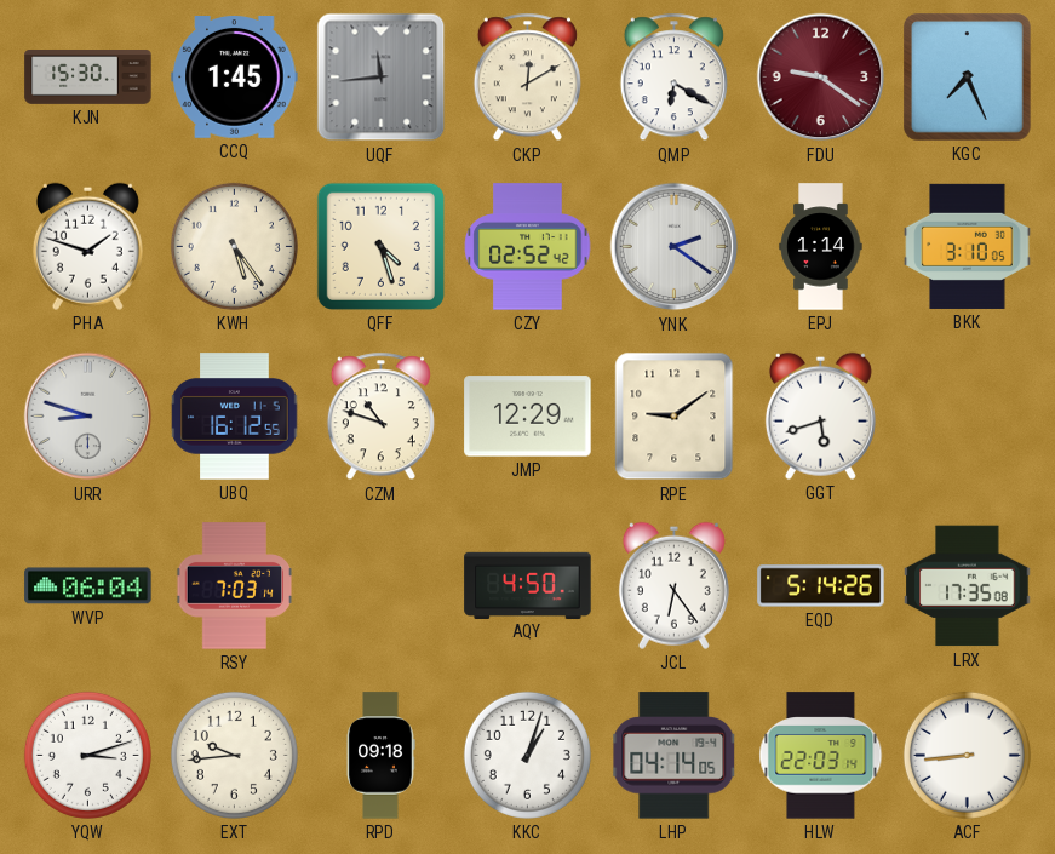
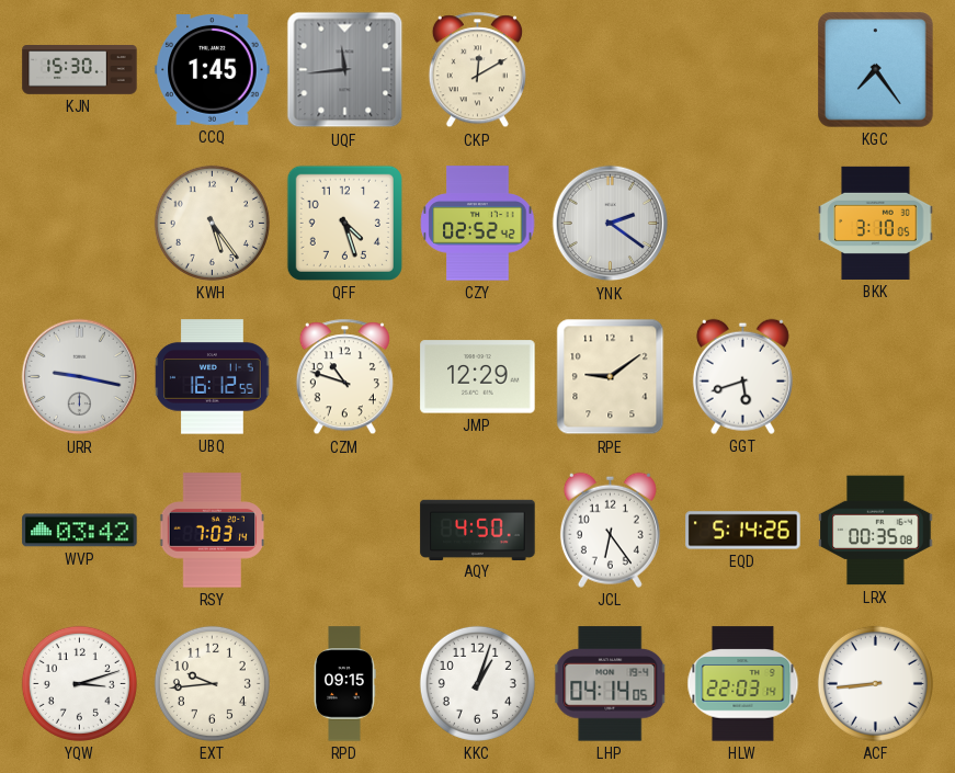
QMP: 6:20 -> none (673, 78)
FDU: 9:21 -> none (821, 78)
KGC: 7:26 -> 7:24 (876, 70)
PHA: 1:48 -> none (87, 246)
EPJ: 1:14 -> none (821, 247)
URR: 8:48 -> 9:17 (80, 377)
WVP: 06:04 -> 03:42 (80, 531)
LRX: 17:35 -> 00:35 (876, 531)
RPD: 09:18 -> 09:15 (344, 684)
